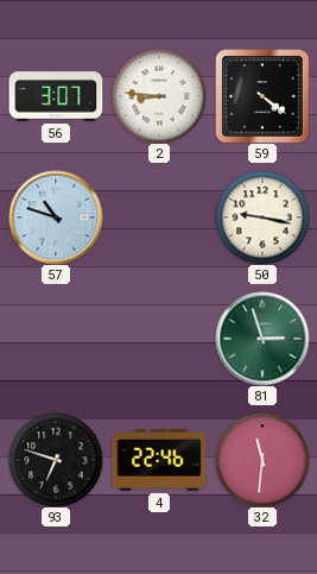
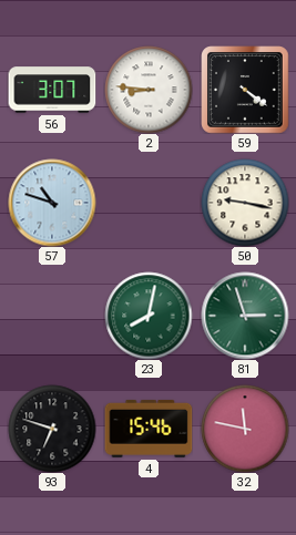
23: none -> 8:02 (149, 316)
4: 22:46 -> 15:46 (149, 429)
32: 11:31 -> 11:47 (245, 429)
